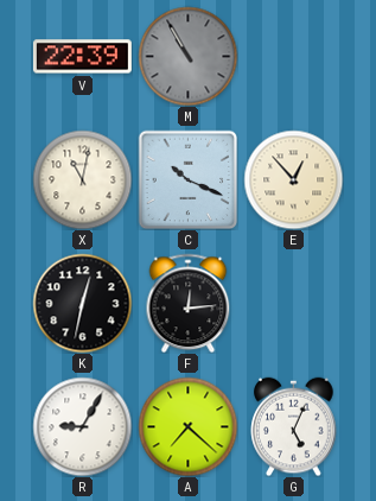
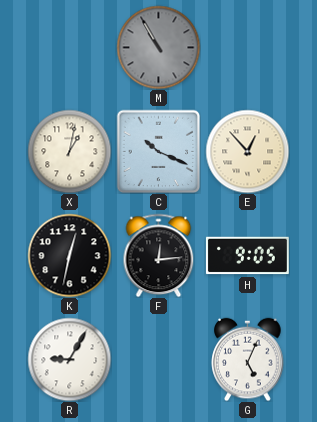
V: 22:39 -> none (82, 57)
X: 11:02 -> 1:02 (69, 151)
H: none -> 9:05 (247, 256)
A: 7:22 -> none (187, 426)
